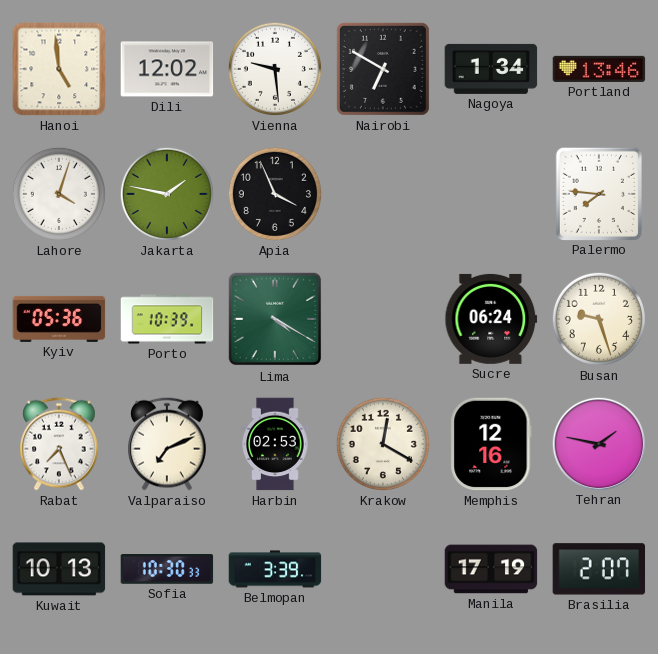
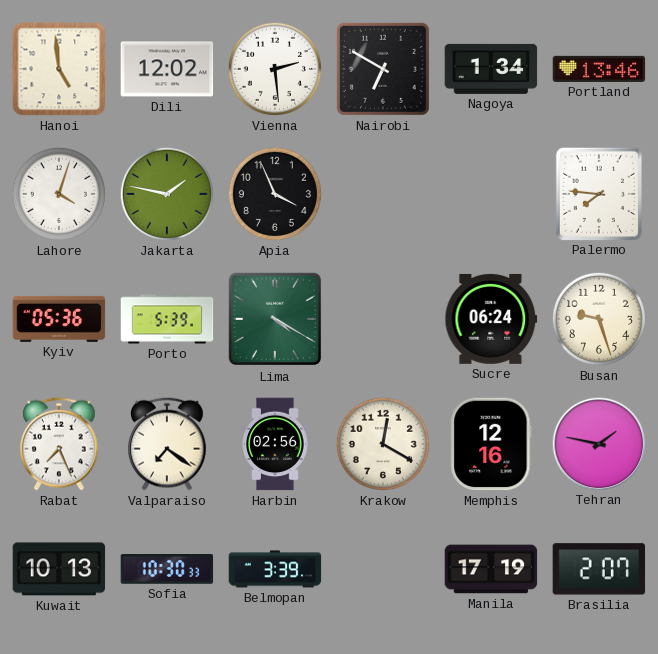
Vienna: 9:29 -> 2:29 (275, 69)
Porto: 10:39 -> 5:39 (167, 319)
Valparaiso: 7:11 -> 7:21 (168, 444)
Harbin: 02:53 -> 02:56 (275, 444)
